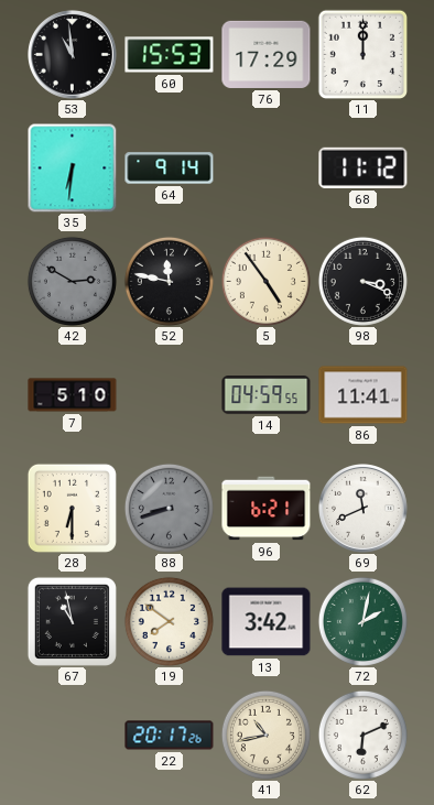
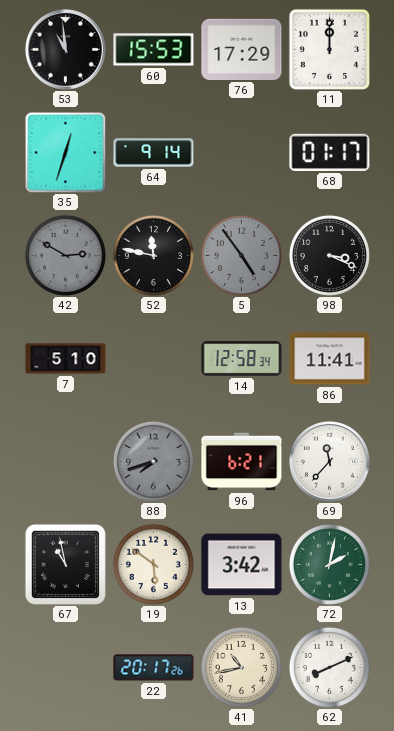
35: 6:31 -> 12:33 (65, 152)
68: 11:12 -> 01:17 (330, 152)
5 dial: cream -> grey (241, 255)
14: 04:59 -> 12:58 (242, 359)
28: 6:30 -> none (72, 508)
88: 8:42 -> 7:42 (153, 461)
69: 11:41 -> 11:37 (330, 462)
19: 7:51 -> 5:51 (153, 564)
62: 6:11 -> 8:11 (329, 667)
